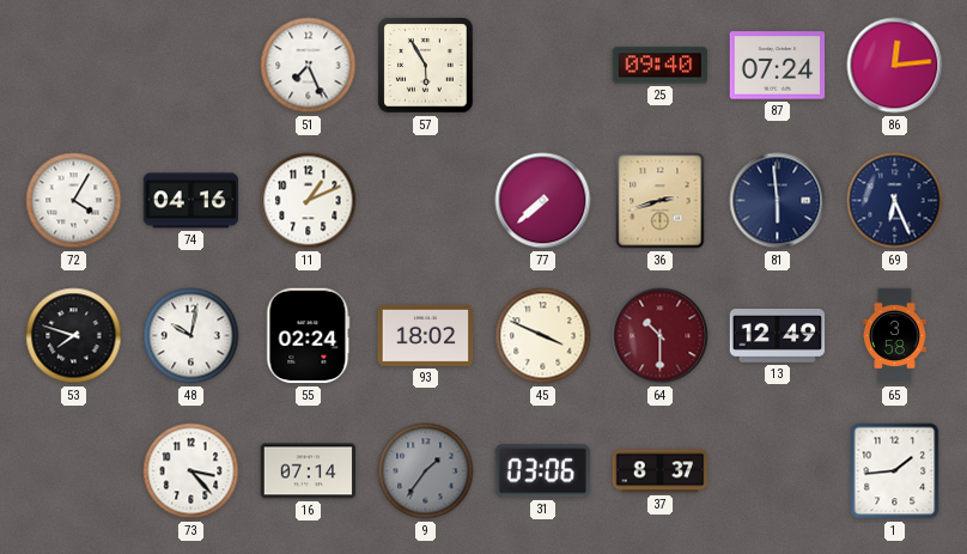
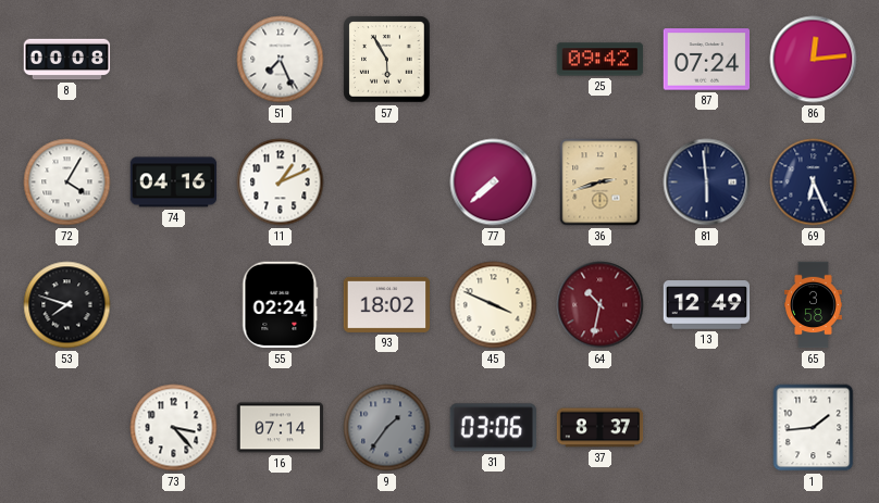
8: none -> 00:08 (67, 60)
25: 09:40 -> 09:42 (601, 60)
48: 10:02 -> none (191, 336)
64: 10:30 -> 10:32 (601, 305)
